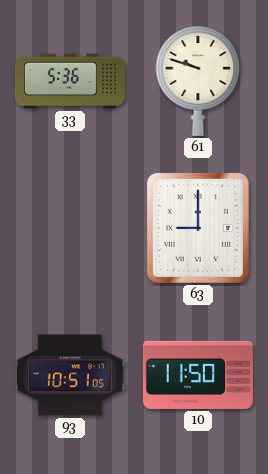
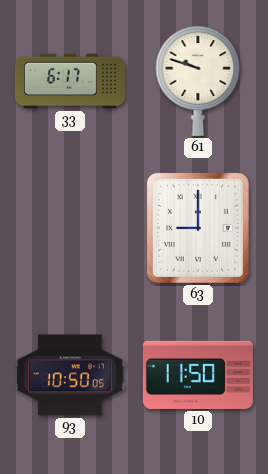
33: 5:36 -> 6:17 (70, 81)
93: 10:51 -> 10:50 (70, 375)
